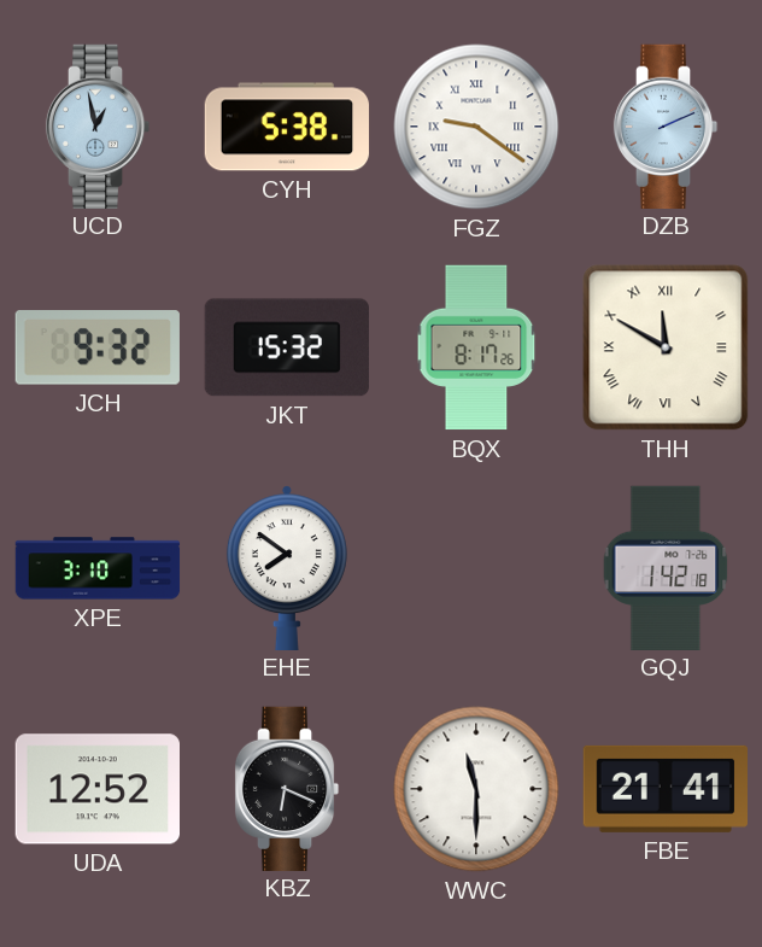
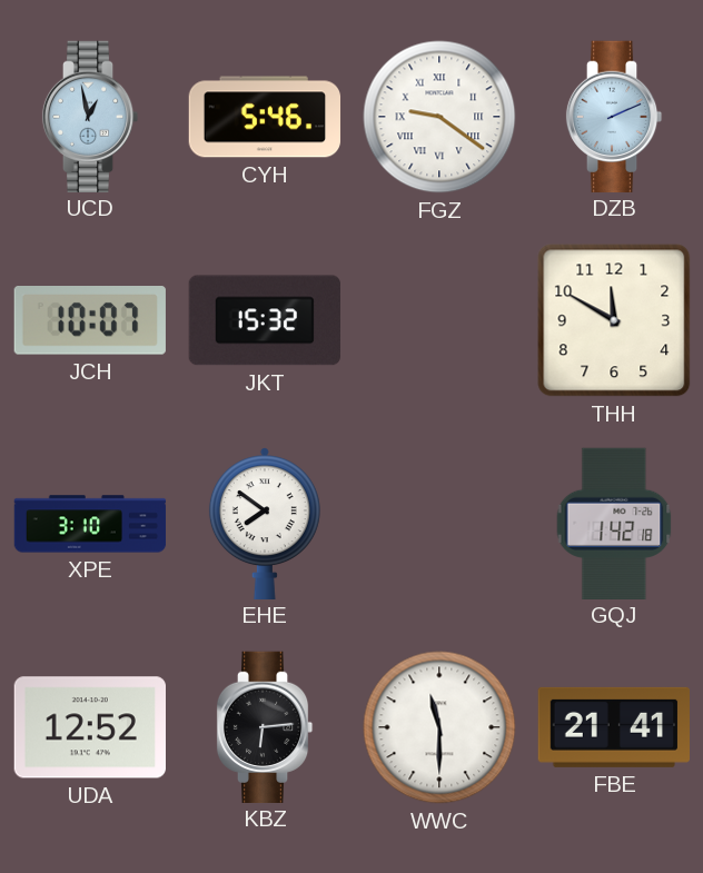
CYH: 5:38 -> 5:46 (265, 117)
JCH: 9:32 -> 10:07 (90, 321)
BQX: 8:17 -> none (476, 347)
THH numerals: Roman -> Arabic (614, 320)
KBZ: 6:19 -> 6:14 (265, 726)
